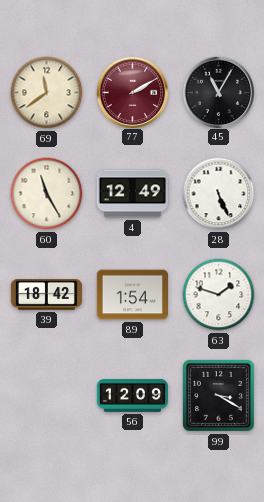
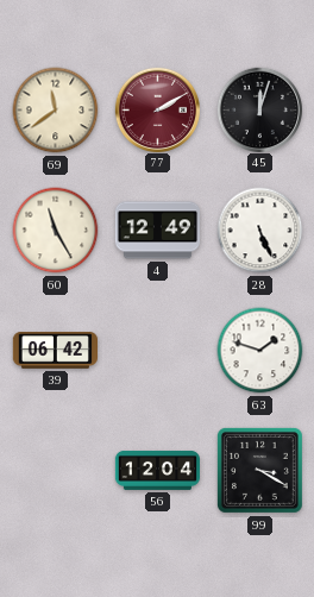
45: 11:05 -> 12:03 (259, 109)
39: 18:42 -> 06:42 (55, 351)
89: 1:54 -> none (132, 295)
56: 12:09 -> 12:04 (157, 470)
